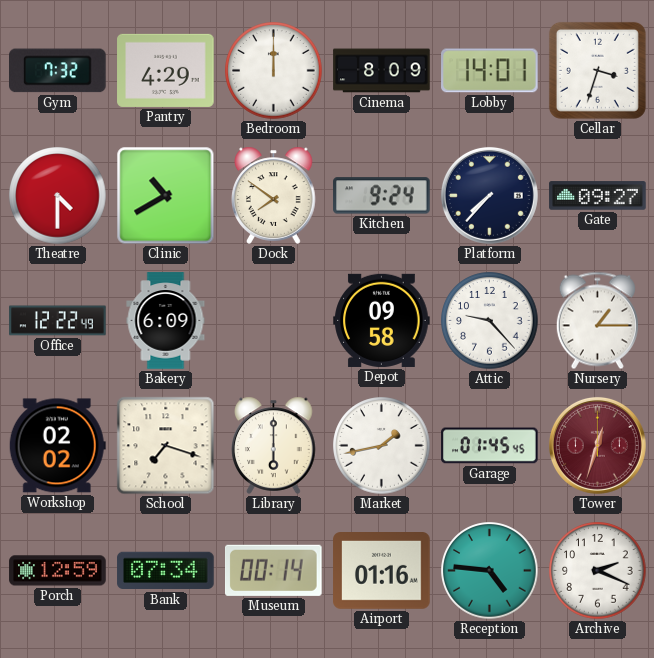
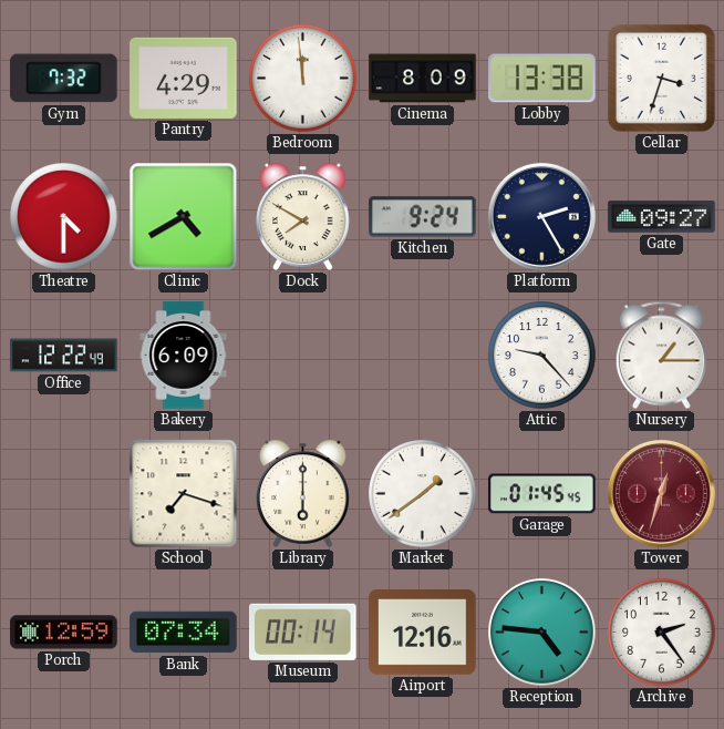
Bedroom: 12:00 -> 11:59 (303, 79)
Lobby: 14:01 -> 13:38 (542, 79)
Clinic: 10:40 -> 4:40 (184, 217)
Dock: 7:51 -> 7:50 (303, 216)
Platform: 7:37 -> 2:25 (541, 216)
Depot: 09:58 -> none (382, 320)
Workshop: 02:02 -> none (57, 446)
Market: 1:43 -> 1:39 (423, 494)
Airport: 01:16 -> 12:16 (423, 633)
Archive: 2:19 -> 2:24 (662, 633)
